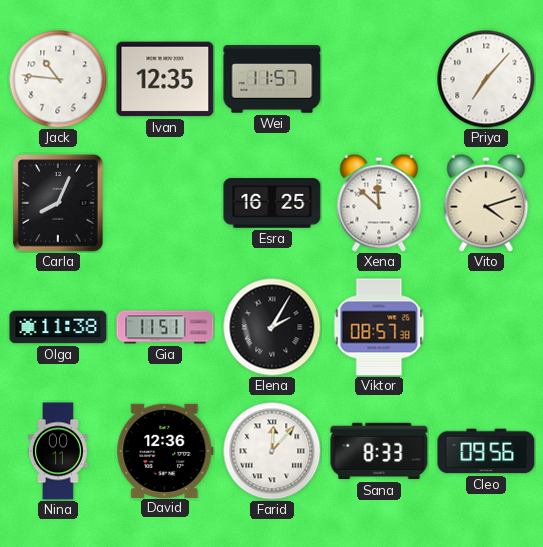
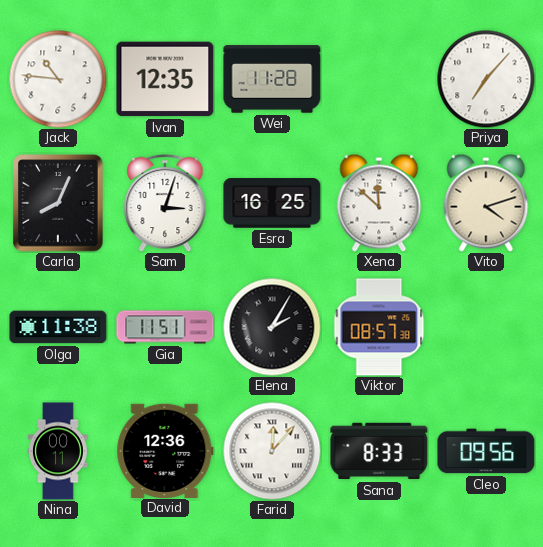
Wei: 11:57 -> 11:28 (272, 79)
Sam: none -> 3:03 (165, 203)
